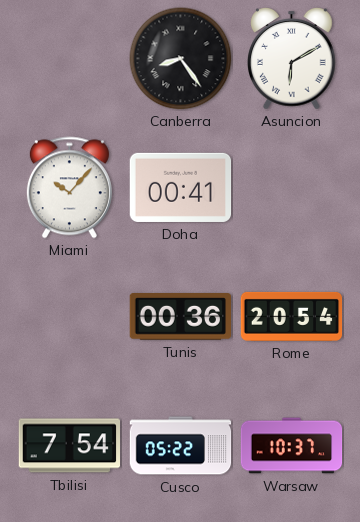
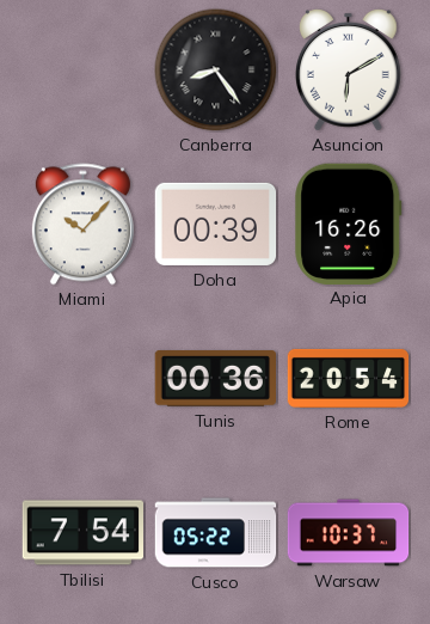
Doha: 00:41 -> 00:39 (216, 224)
Apia: none -> 16:26 (349, 224)
